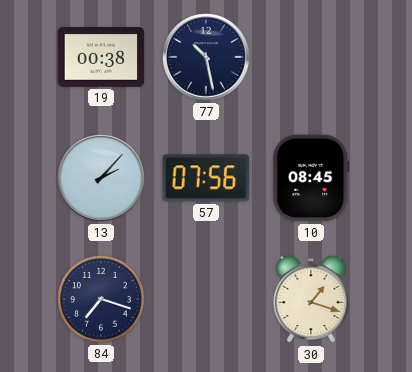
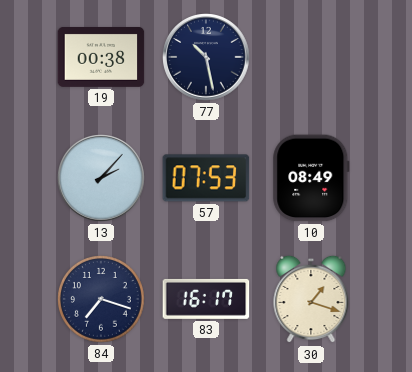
57: 07:56 -> 07:53 (206, 178)
10: 08:45 -> 08:49 (311, 178)
83: none -> 16:17 (206, 299)
